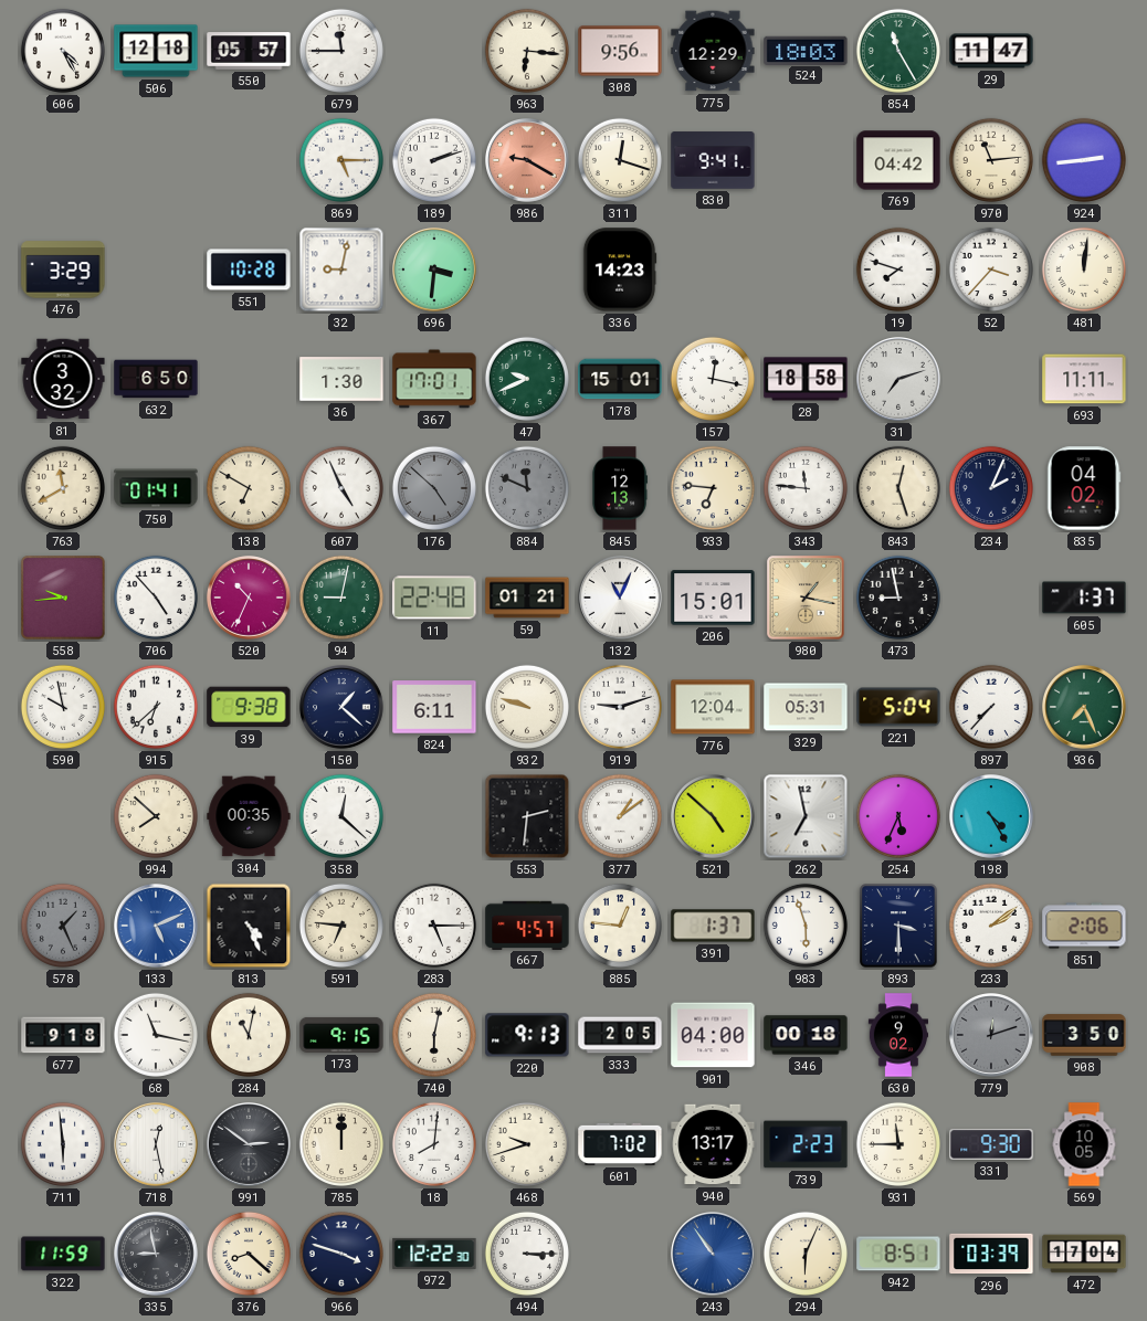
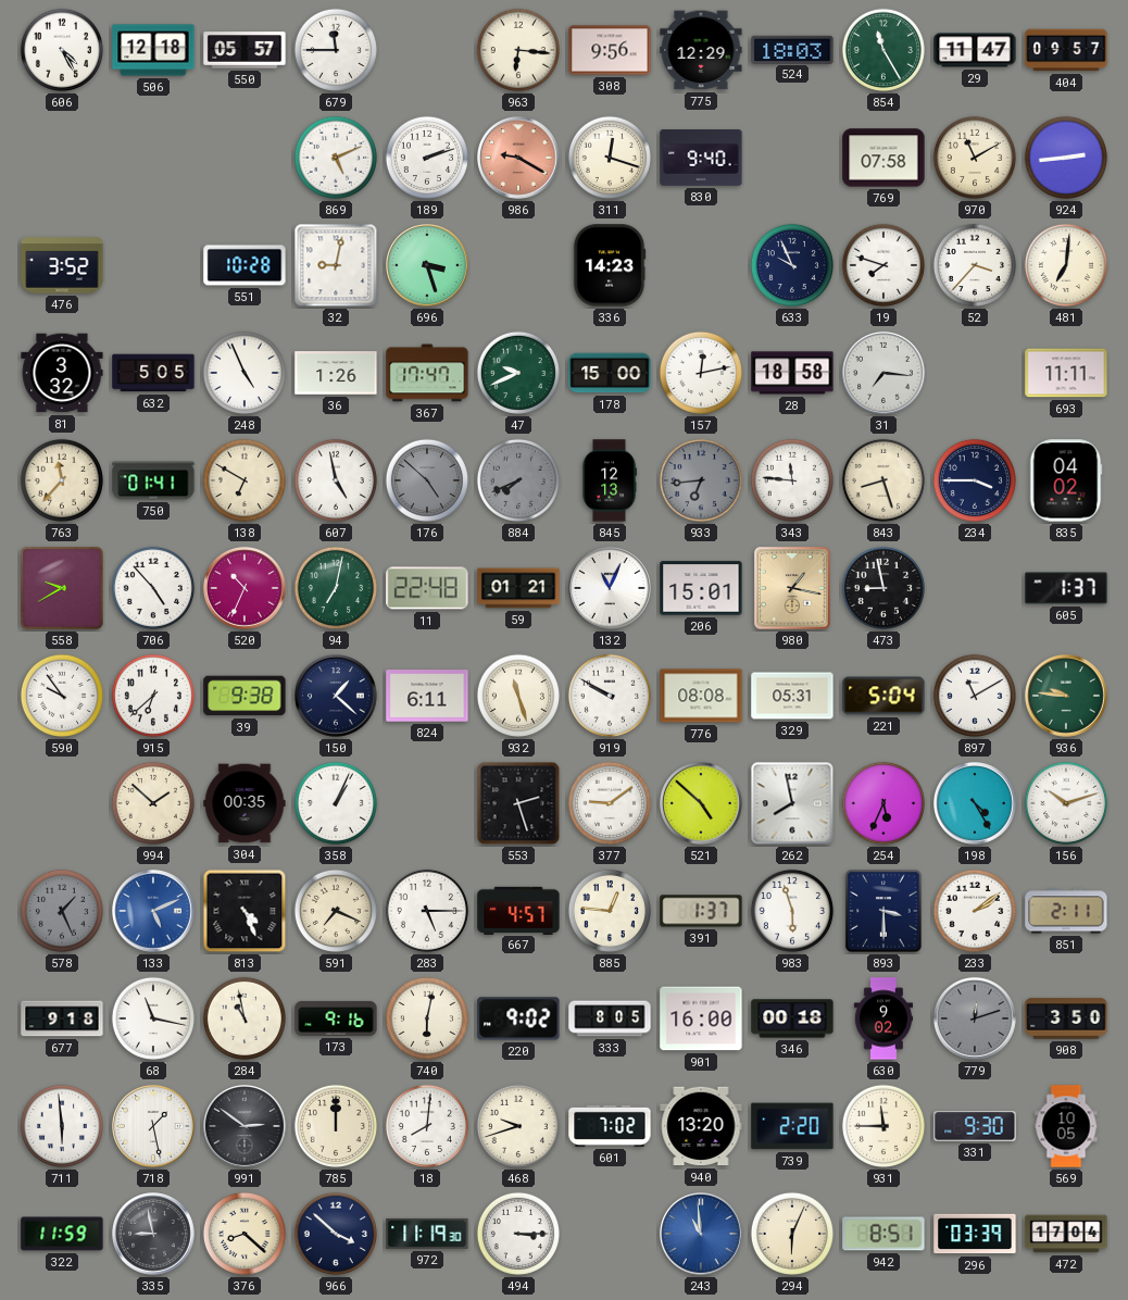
404: none -> 09:57 (1066, 50)
869: 5:15 -> 5:11 (336, 158)
830: 9:41 -> 9:40 (701, 158)
769: 04:42 -> 07:58 (883, 158)
970: 11:14 -> 11:10 (975, 158)
476: 3:29 -> 3:52 (62, 265)
696: 3:31 -> 3:27 (428, 266)
633: none -> 9:56 (792, 265)
481: 12:01 -> 7:01 (1066, 265)
632: 6:50 -> 5:05 (153, 373)
248: none -> 4:56 (245, 373)
36: 1:30 -> 1:26 (336, 373)
367: 17:01 -> 17:47 (427, 373)
178: 15:01 -> 15:00 (610, 373)
157: 12:17 -> 12:13 (701, 373)
31: 7:12 -> 7:16 (885, 374)
763: 11:40 -> 11:37 (62, 480)
607: 4:56 -> 4:58 (336, 480)
884: 11:49 -> 7:41 (518, 480)
933: 6:46 -> 6:44 (701, 480)
933 dial: cream -> grey (701, 480)
843: 12:27 -> 8:27 (883, 480)
234: 2:04 -> 3:45 (975, 480)
558: 9:44 -> 9:40 (62, 588)
94: 9:02 -> 7:02 (336, 588)
590: 9:58 -> 9:54 (62, 696)
932: 9:48 -> 11:27 (518, 696)
919: 9:12 -> 9:50 (610, 696)
776: 12:04 -> 08:08 (701, 696)
897: 7:37 -> 11:10 (975, 696)
936: 7:26 -> 9:46 (1067, 697)
994: 7:52 -> 1:52 (153, 803)
358: 12:22 -> 1:04 (336, 803)
553: 2:31 -> 2:27 (518, 803)
377: 1:09 -> 9:09 (610, 803)
262: 6:58 -> 7:58 (792, 803)
156: none -> 10:12 (1066, 803)
591: 6:46 -> 7:19 (336, 911)
851: 2:06 -> 2:11 (1066, 911)
284: 11:02 -> 10:58 (245, 1018)
173: 9:15 -> 9:16 (336, 1018)
220: 9:13 -> 9:02 (518, 1018)
333: 2:05 -> 8:05 (610, 1018)
901: 04:00 -> 16:00 (701, 1018)
718: 12:28 -> 1:28 (154, 1127)
940: 13:17 -> 13:20 (701, 1126)
739: 2:23 -> 2:20 (792, 1126)
966: 3:48 -> 3:52 (336, 1234)
972: 12:22 -> 11:19 (427, 1234)
243: 10:54 -> 10:59 (702, 1235)
